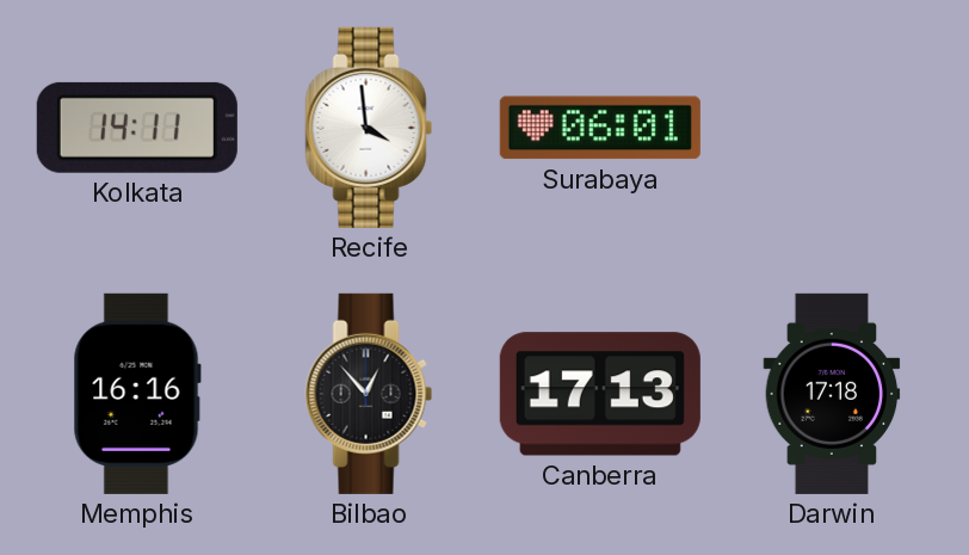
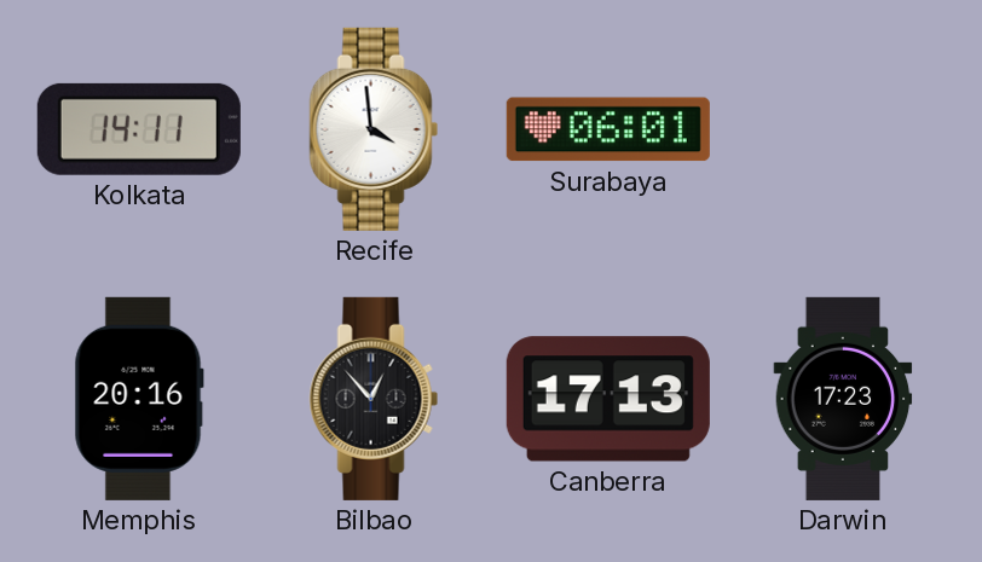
Memphis: 16:16 -> 20:16 (139, 399)
Darwin: 17:18 -> 17:23 (843, 399)
